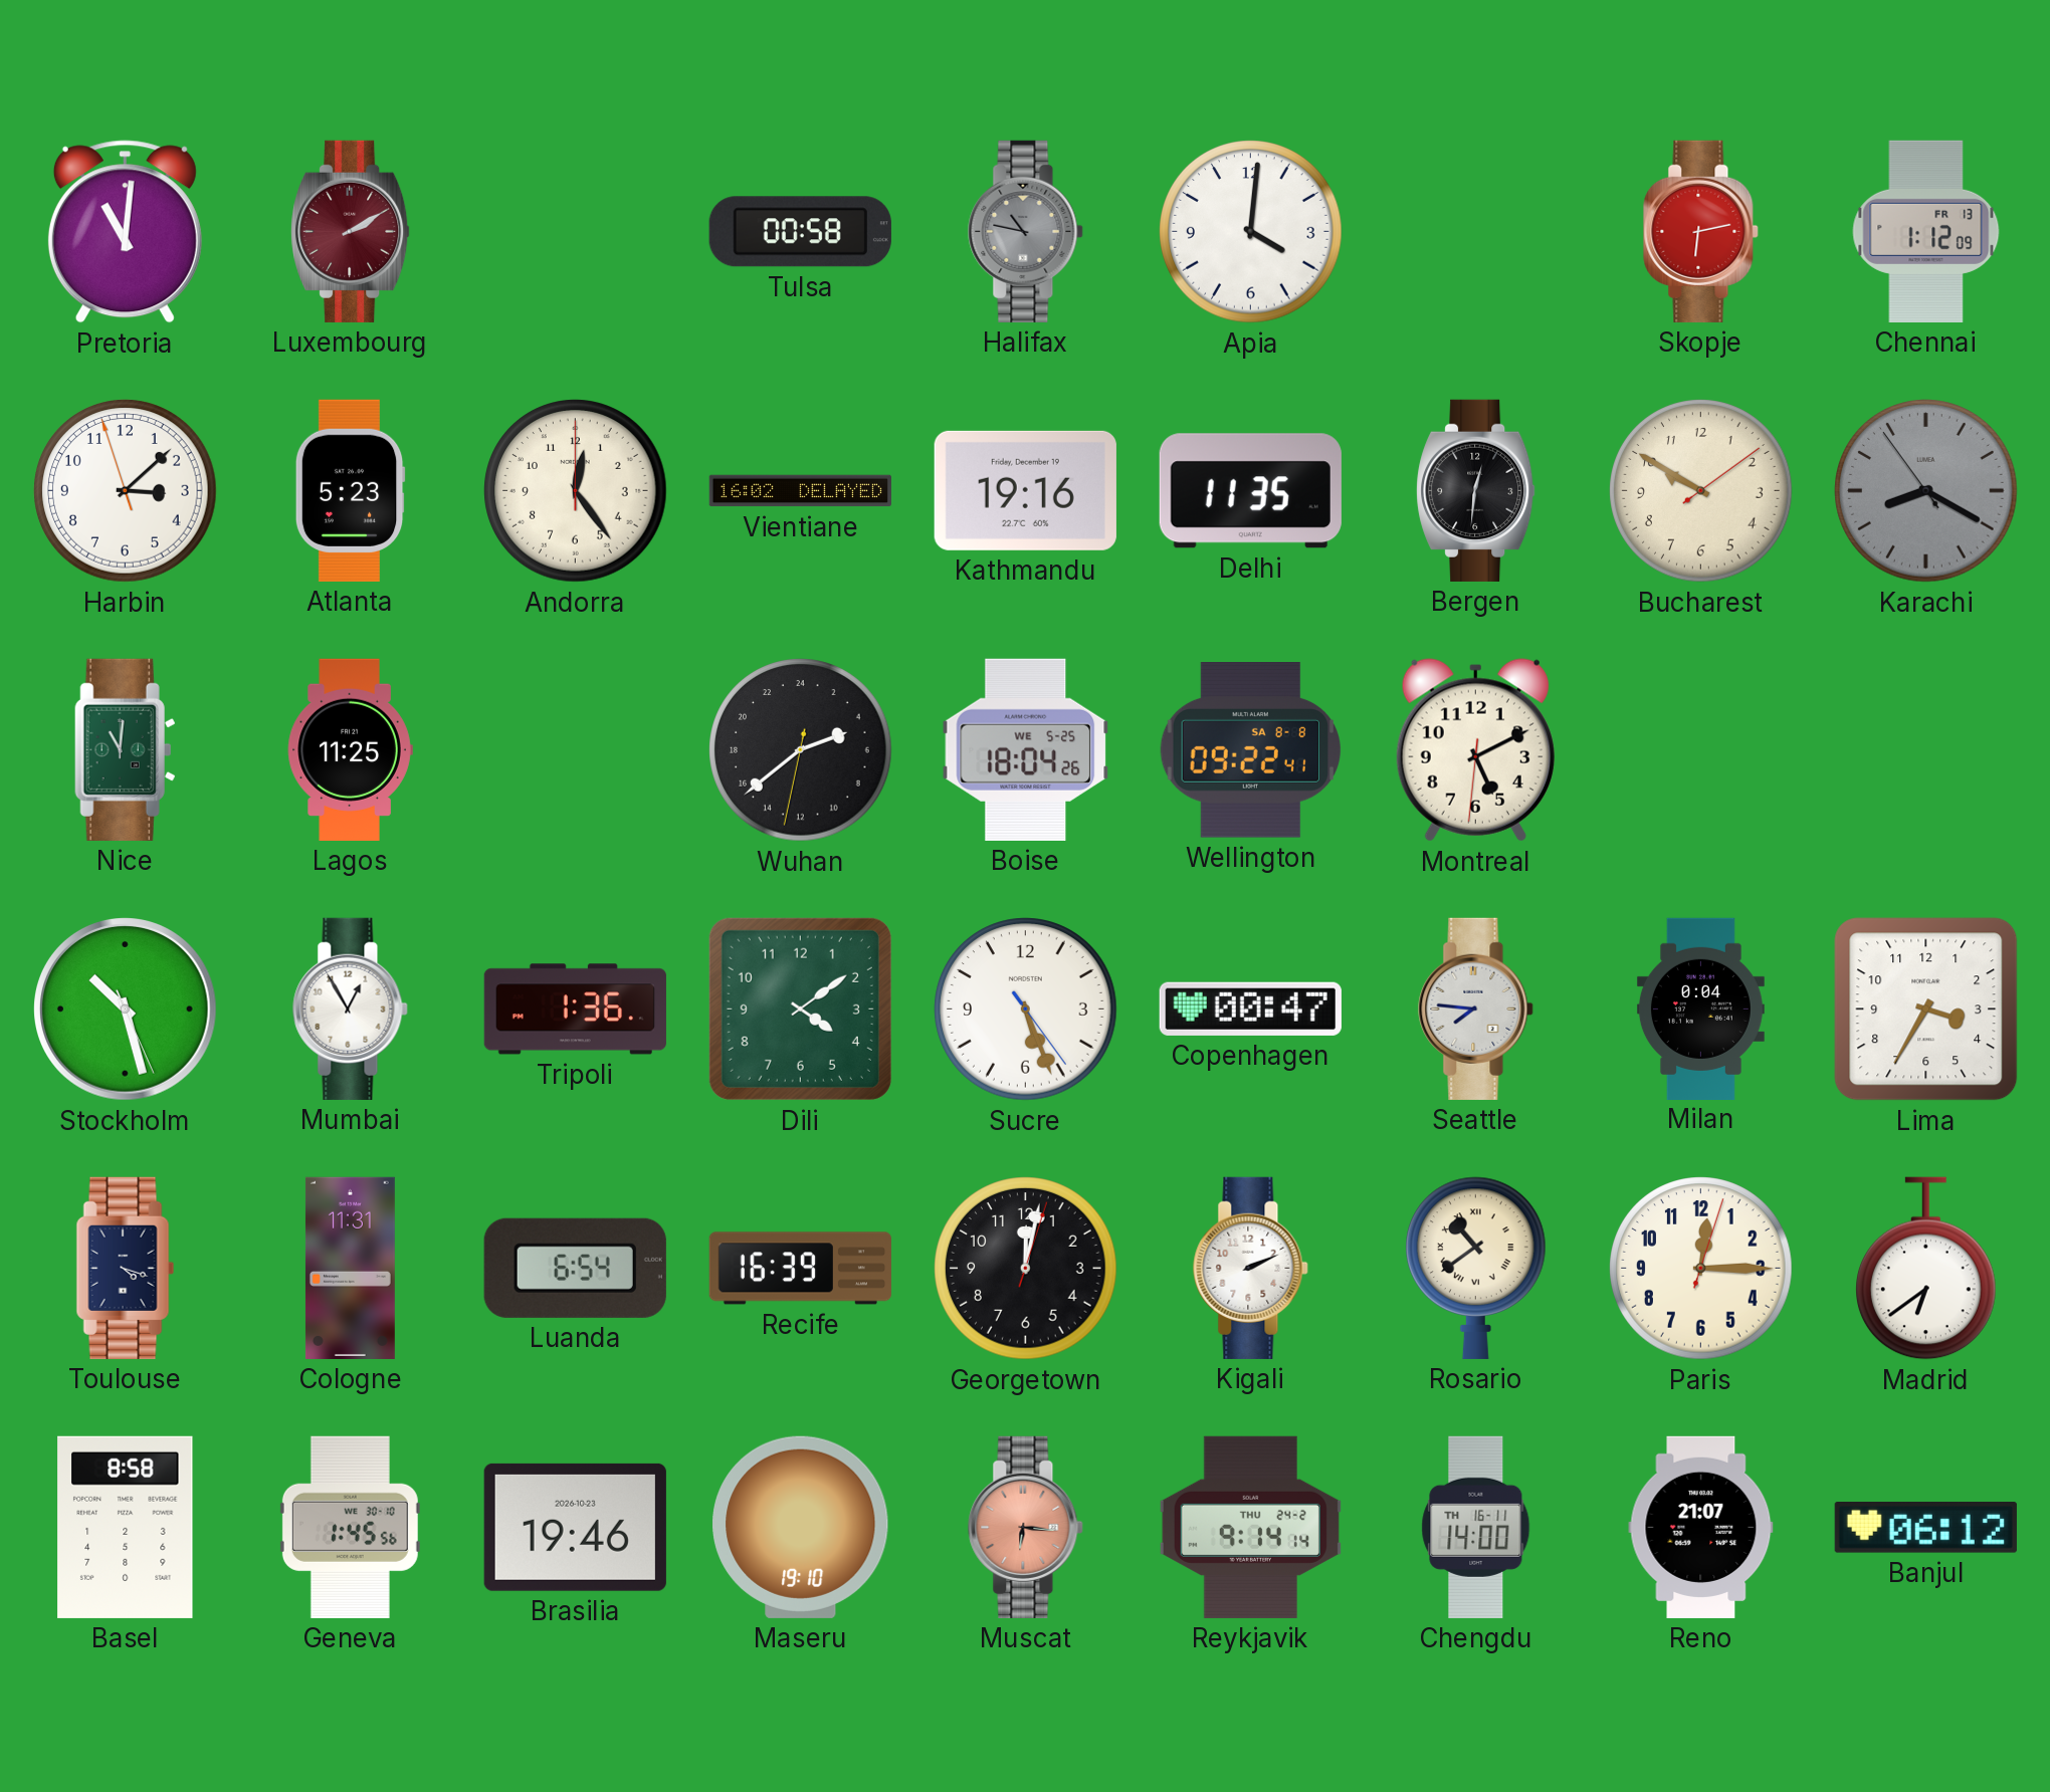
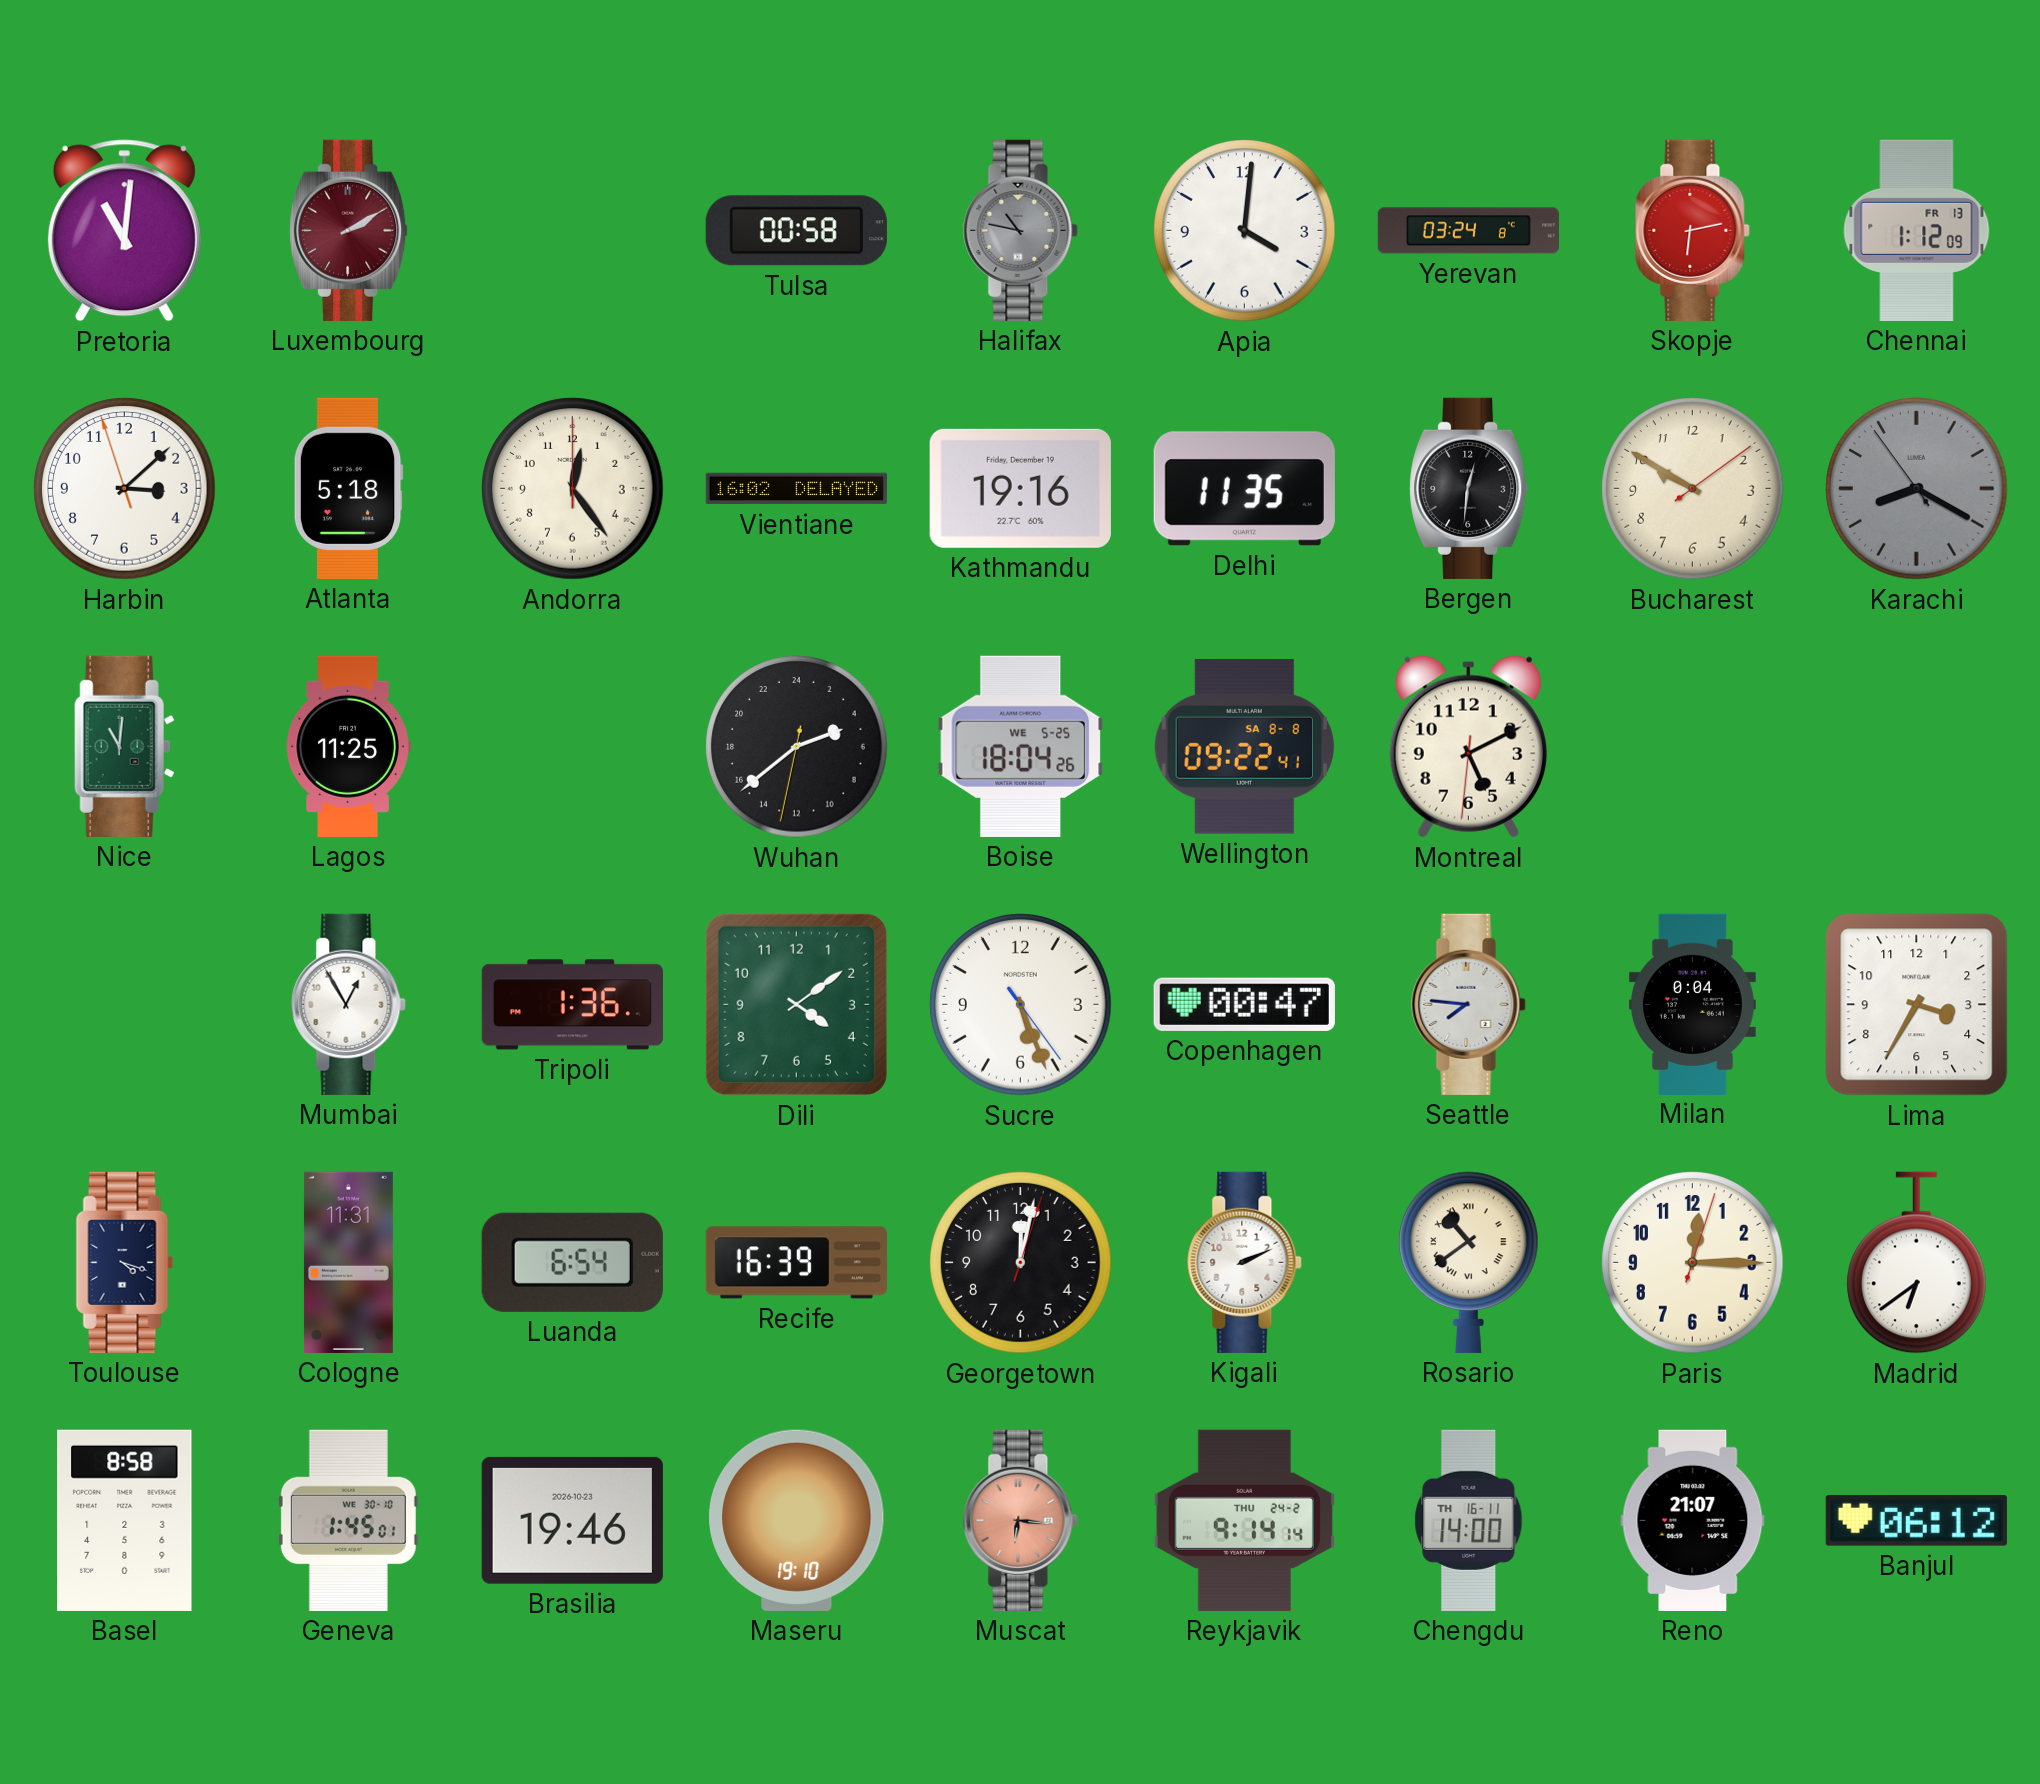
Yerevan: none -> 03:24 (1468, 231)
Atlanta: 5:23 -> 5:18 (348, 488)
Stockholm: 10:27 -> none (126, 1010)
Geneva: 1:45:56 -> 1:45:01 (348, 1520)
